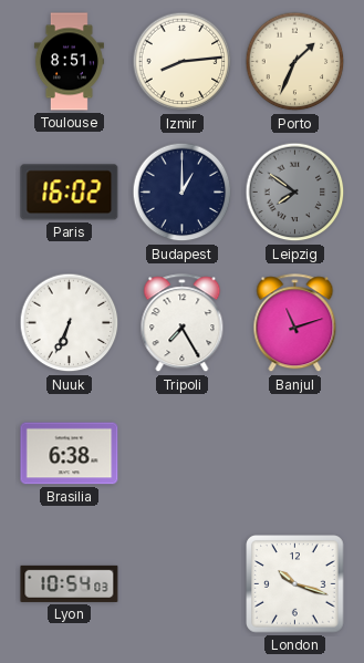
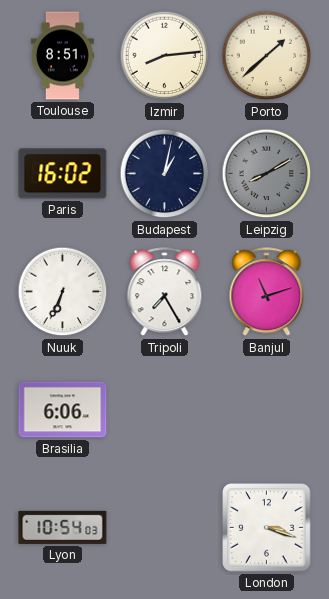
Porto: 1:34 -> 1:38 (267, 56)
Budapest: 1:00 -> 1:02 (165, 174)
Leipzig: 7:51 -> 8:10 (267, 174)
Brasilia: 6:38 -> 6:06 (63, 410)
London: 10:18 -> 3:18 (267, 528)
